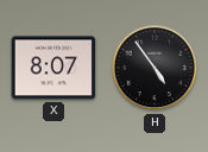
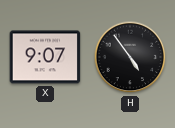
X: 8:07 -> 9:07 (45, 57)
